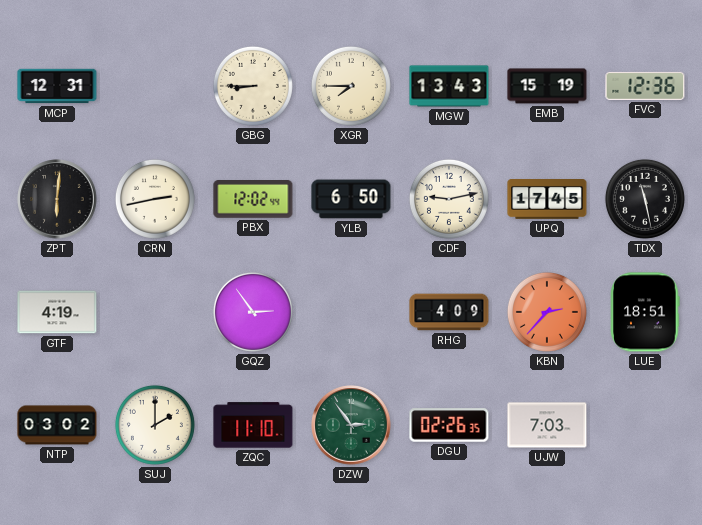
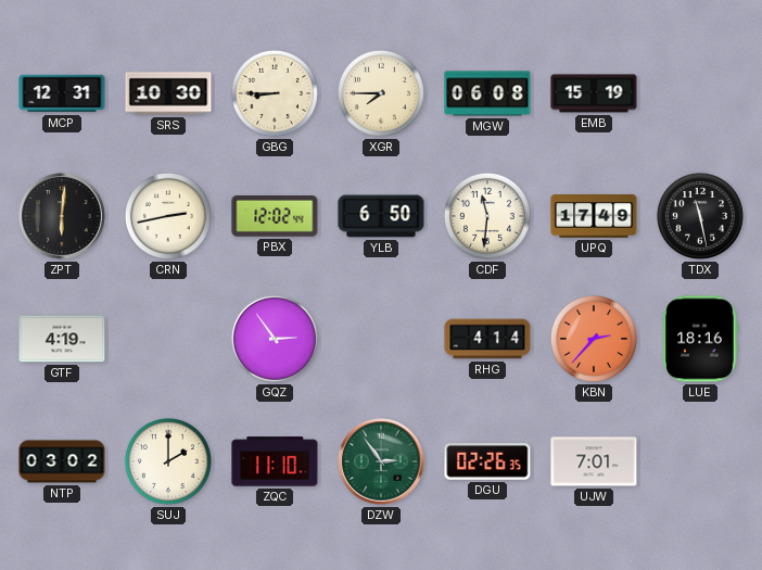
SRS: none -> 10:30 (168, 93)
MGW: 13:43 -> 06:08 (487, 93)
FVC: 12:36 -> none (645, 86)
CDF: 9:13 -> 11:31 (487, 216)
UPQ: 17:45 -> 17:49 (594, 217)
RHG: 4:09 -> 4:14 (487, 339)
LUE: 18:51 -> 18:16 (700, 339)
UJW: 7:03 -> 7:01 (594, 461)
